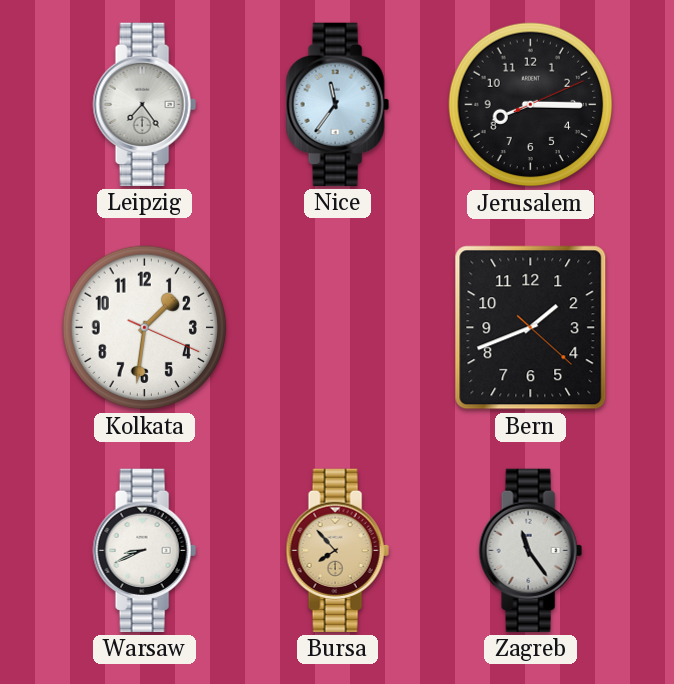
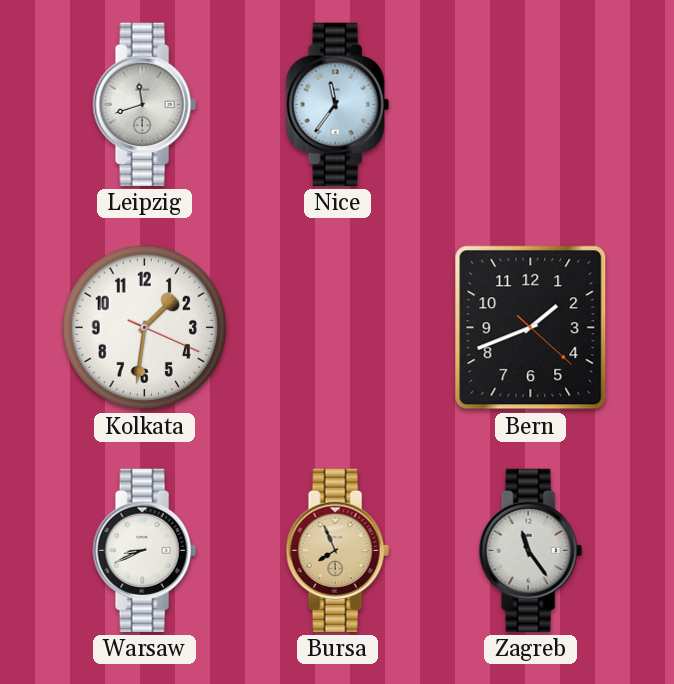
Leipzig: 7:24 -> 11:42 (144, 104)
Jerusalem: 8:15 -> none (531, 105)
Bursa: 7:53 -> 7:56 (337, 550)
